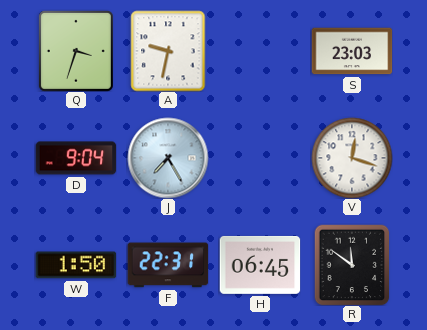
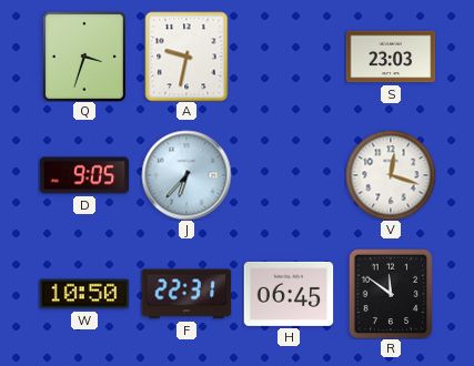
D: 9:04 -> 9:05 (84, 175)
J: 7:25 -> 6:37 (186, 175)
W: 1:50 -> 10:50 (84, 294)
